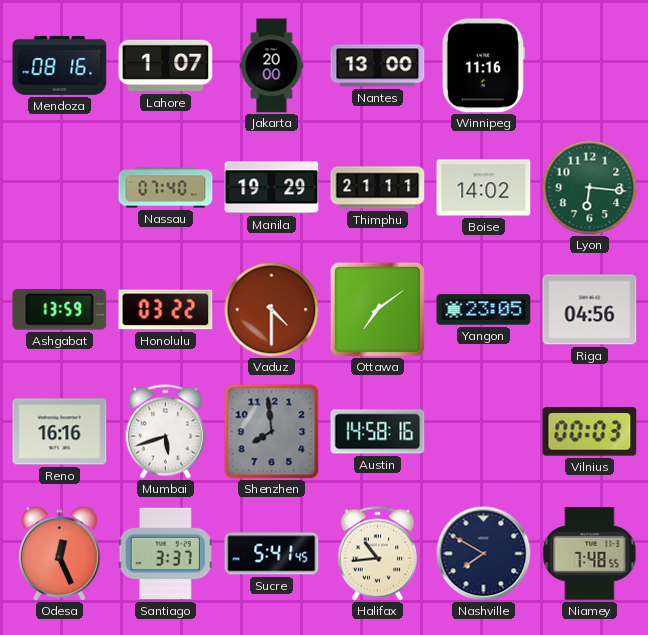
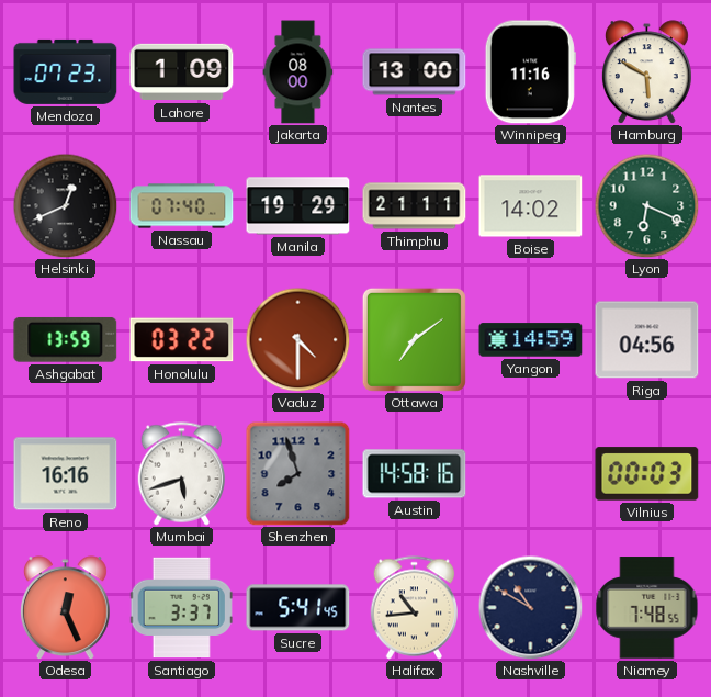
Mendoza: 08:16 -> 07:23 (66, 71)
Lahore: 1:07 -> 1:09 (182, 72)
Jakarta: 20:00 -> 08:00 (298, 72)
Hamburg: none -> 5:50 (646, 72)
Helsinki: none -> 12:41 (65, 205)
Lyon: 6:16 -> 6:19 (646, 205)
Yangon: 23:05 -> 14:59 (531, 340)
Shenzhen: 7:59 -> 7:57 (297, 473)
Nashville: 7:50 -> 10:50 (530, 607)
